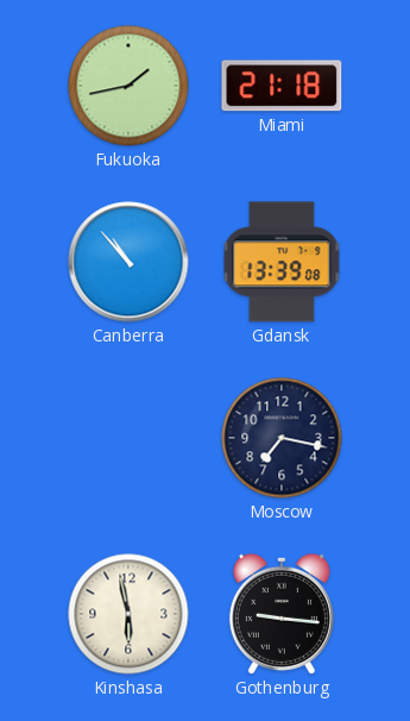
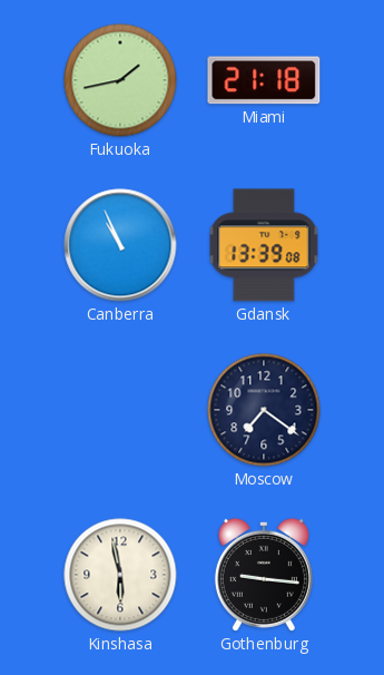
Canberra: 10:53 -> 10:56 (120, 245)
Moscow: 7:17 -> 7:21 (264, 410)
